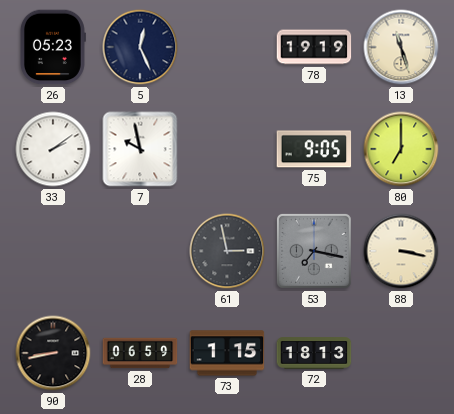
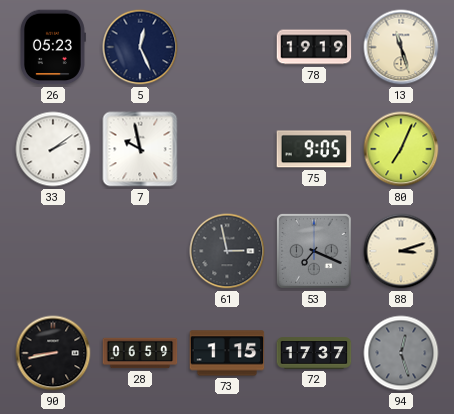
80: 7:00 -> 7:04 (401, 149)
53: 7:17 -> 7:19 (314, 251)
88: 3:17 -> 3:12 (401, 251)
72: 18:13 -> 17:37 (314, 353)
94: none -> 12:27 (401, 353)
